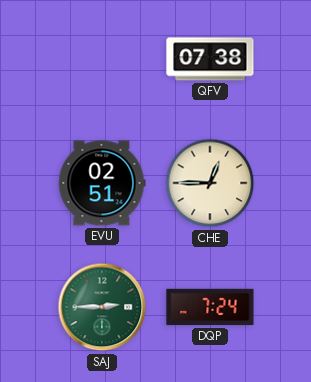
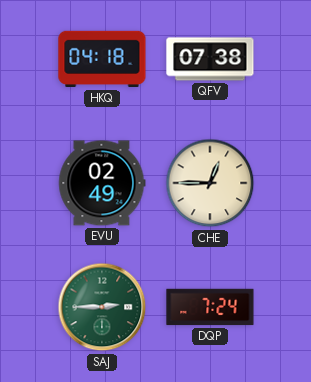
HKQ: none -> 04:18 (102, 59)
EVU: 02:51 -> 02:49 (102, 183)
